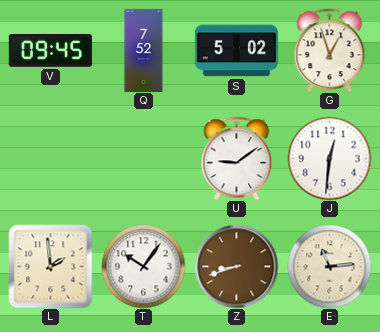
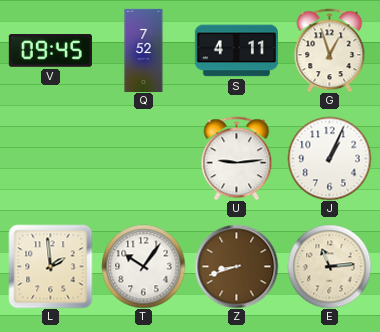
S: 5:02 -> 4:11 (236, 51)
U: 9:09 -> 9:14 (237, 158)
J: 12:31 -> 1:04 (329, 158)
